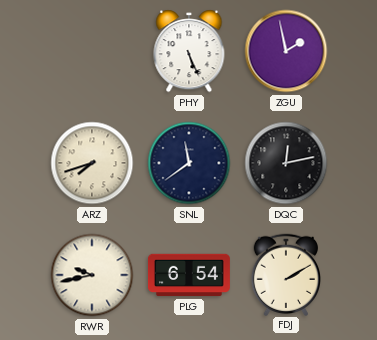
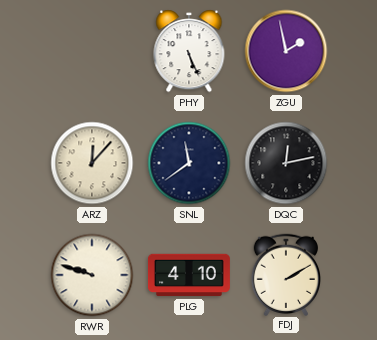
ARZ: 7:42 -> 12:07 (92, 163)
RWR: 9:43 -> 9:48 (92, 275)
PLG: 6:54 -> 4:10 (189, 275)
